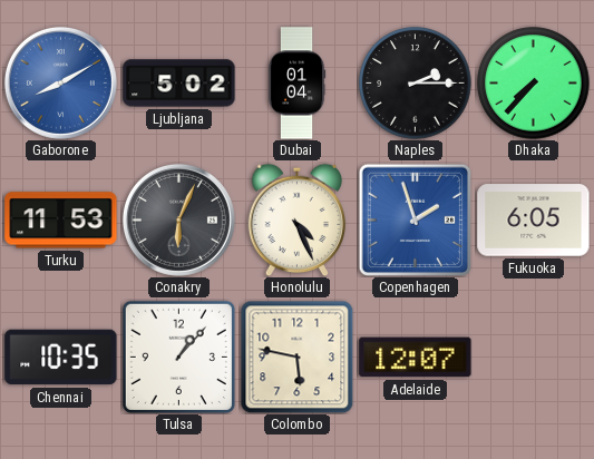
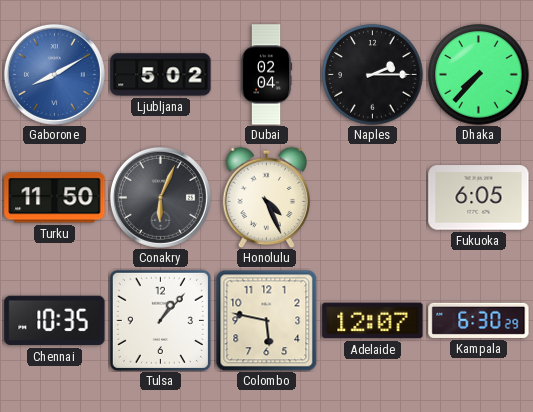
Dubai: 01:04 -> 02:04 (266, 75)
Turku: 11:53 -> 11:50 (55, 198)
Copenhagen: 1:57 -> none (415, 219)
Kampala: none -> 6:30 (479, 320)
